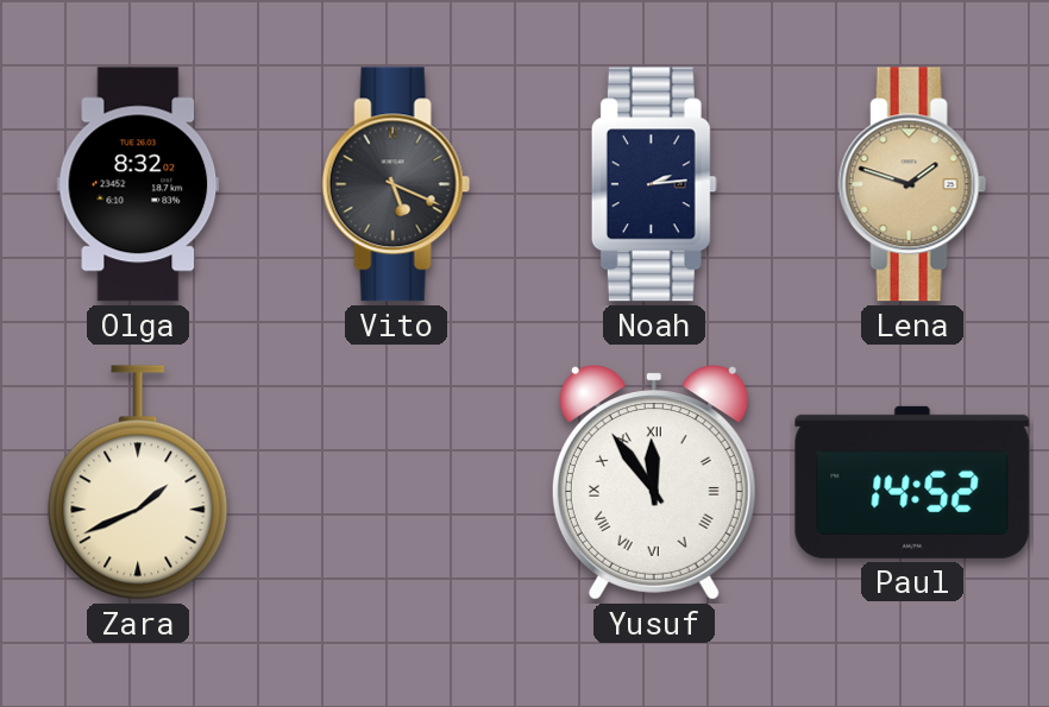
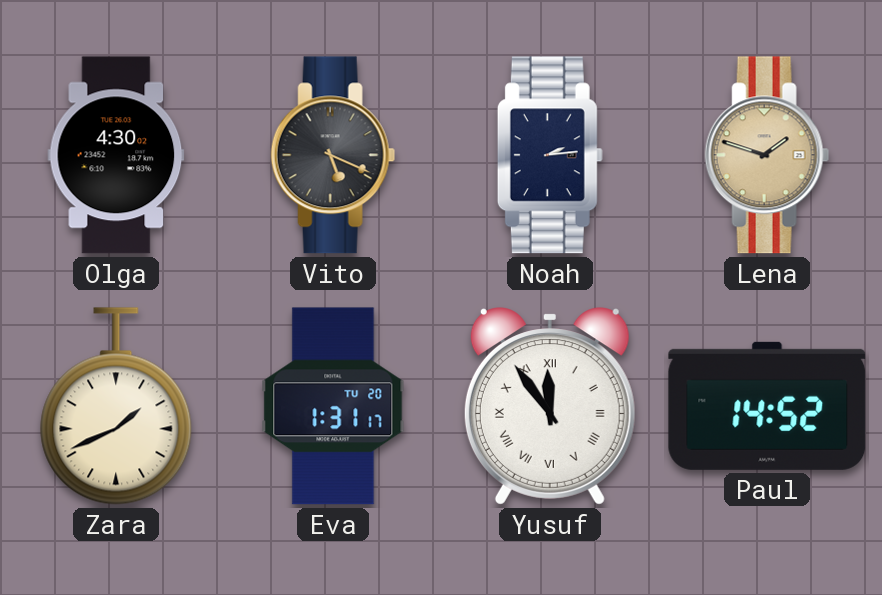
Olga: 8:32 -> 4:30 (116, 155)
Eva: none -> 1:31 (333, 406)
